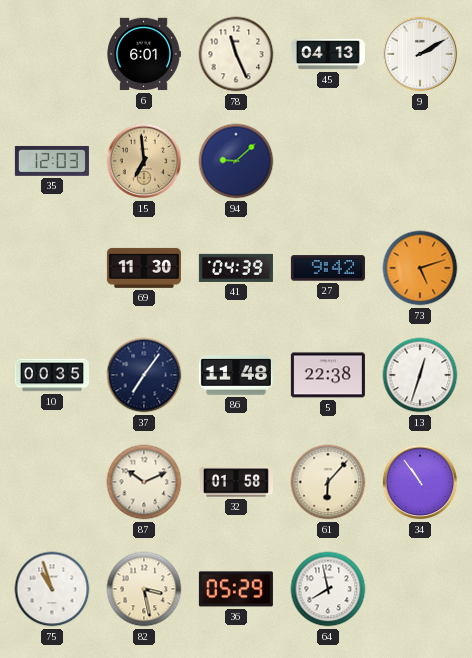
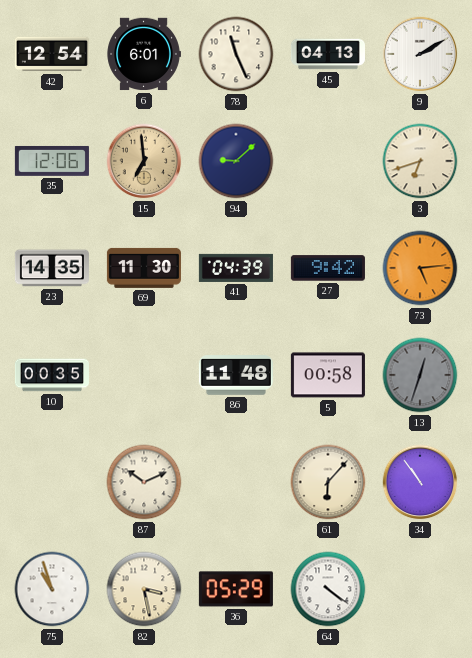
42: none -> 12:54 (52, 54)
35: 12:03 -> 12:06 (52, 161)
3: none -> 6:42 (420, 161)
23: none -> 14:35 (52, 268)
73: 5:12 -> 5:14 (420, 268)
37: 7:06 -> none (144, 375)
5: 22:38 -> 00:58 (328, 375)
13 dial: white -> grey (420, 375)
32: 01:58 -> none (236, 482)
64: 7:58 -> 4:21 (328, 589)
